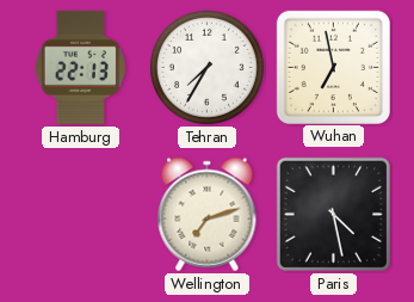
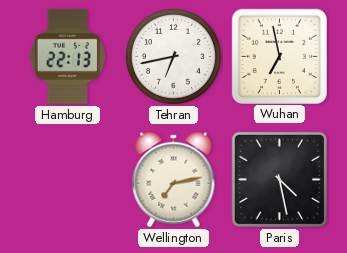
Tehran: 7:35 -> 6:43 (173, 56)
Wellington: 7:12 -> 7:13 (174, 180)
